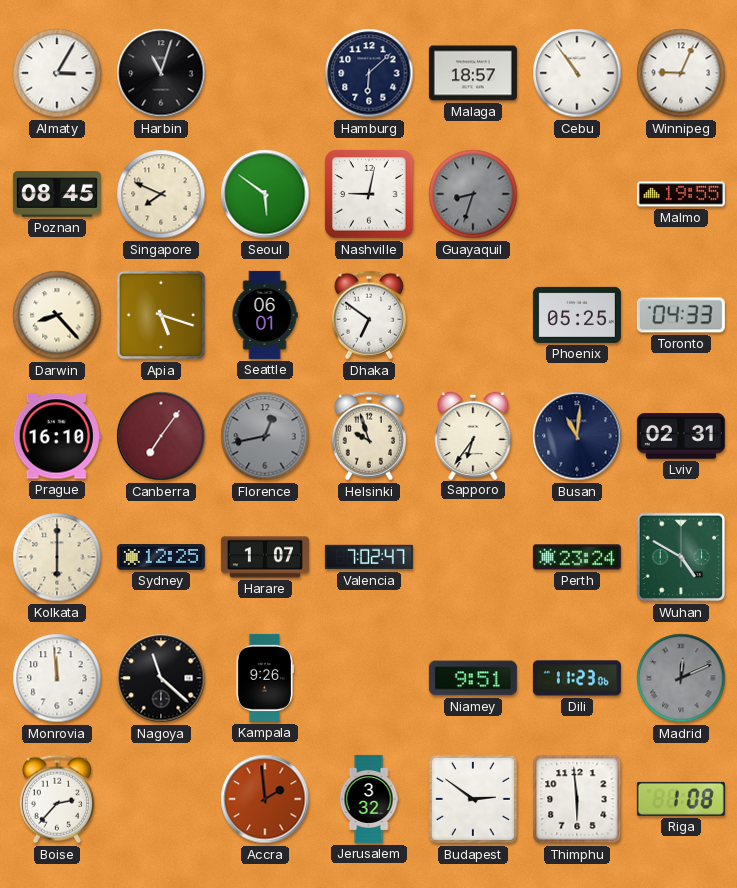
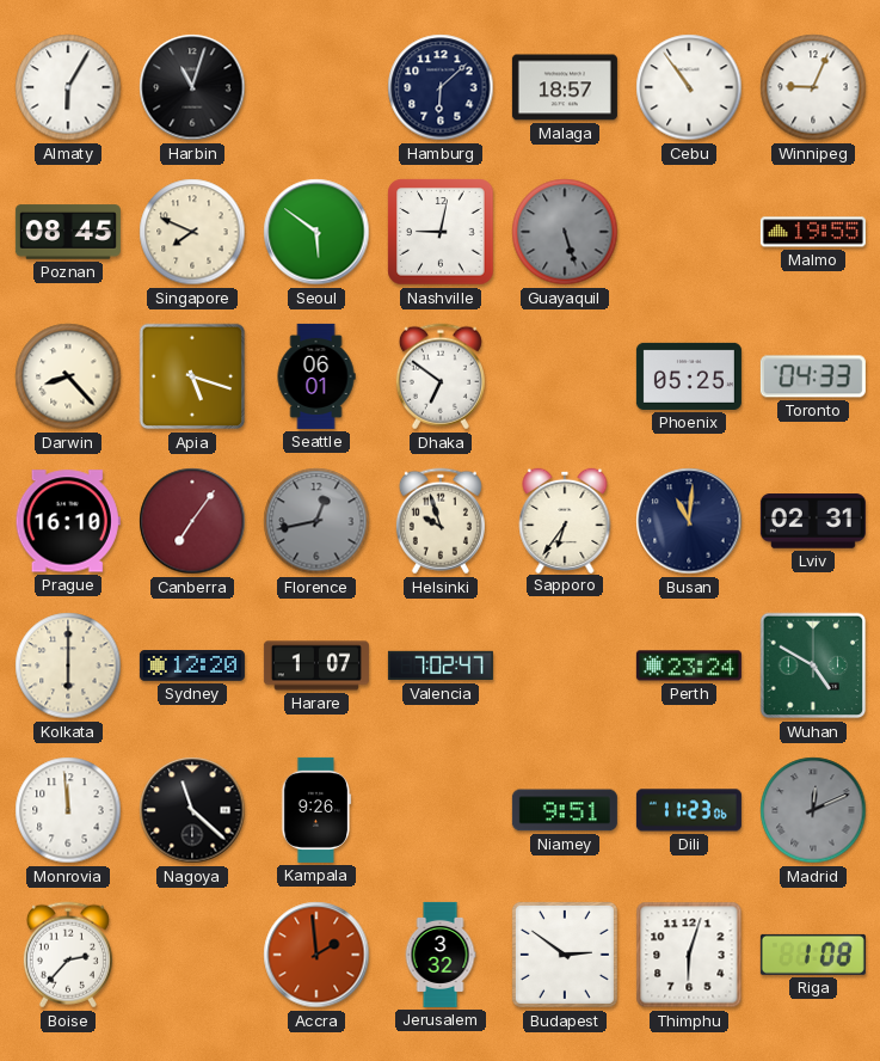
Almaty: 3:05 -> 6:05 (68, 87)
Guayaquil: 8:33 -> 5:27 (565, 232)
Sydney: 12:25 -> 12:20 (192, 666)
Thimphu: 5:59 -> 6:03 (689, 955)
